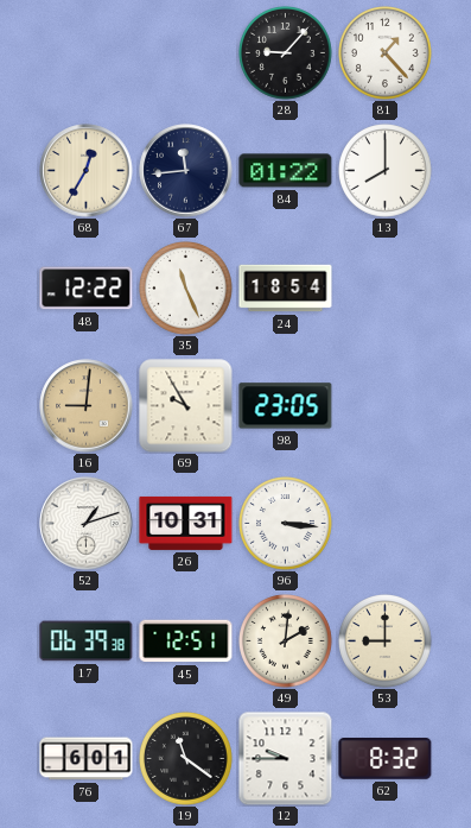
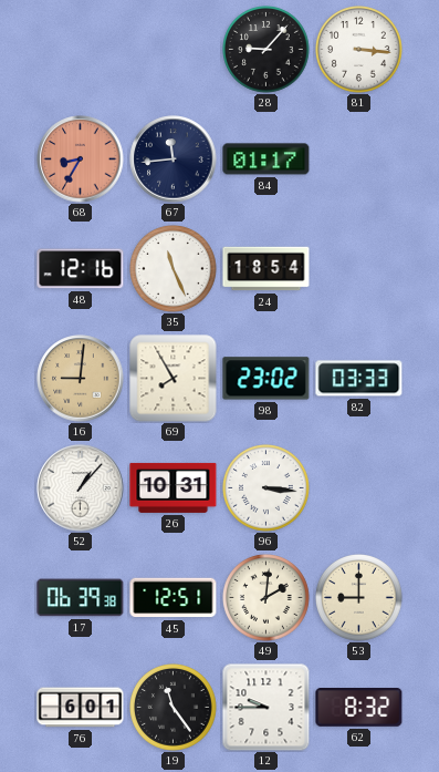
81: 1:23 -> 3:16 (359, 50)
68: 12:35 -> 8:35 (81, 159)
68 dial: cream -> salmon (81, 159)
84: 01:22 -> 01:17 (266, 159)
13: 8:00 -> none (386, 171)
48: 12:22 -> 12:16 (81, 269)
69: 9:55 -> 7:55 (174, 379)
98: 23:05 -> 23:02 (266, 379)
82: none -> 03:33 (359, 379)
52: 1:12 -> 1:07 (81, 488)
19: 11:21 -> 11:24 (174, 708)
